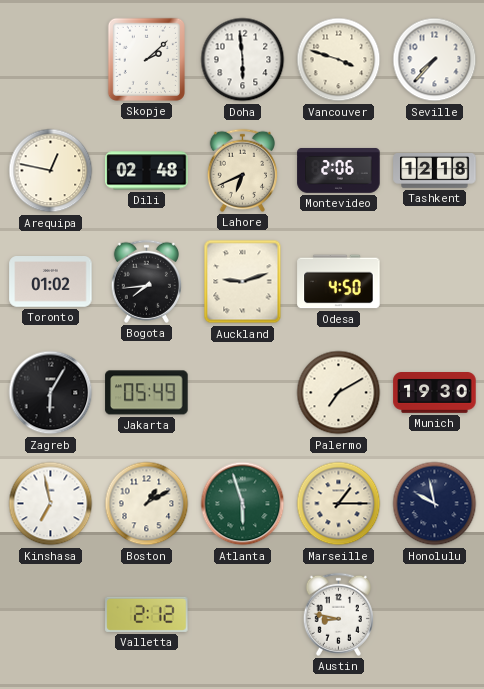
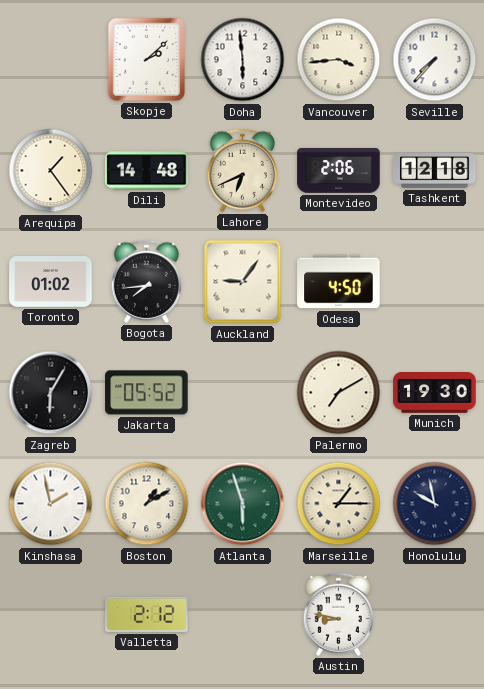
Vancouver: 3:48 -> 3:44 (339, 60)
Arequipa: 12:47 -> 1:24 (51, 171)
Dili: 02:48 -> 14:48 (147, 171)
Auckland: 9:12 -> 9:06 (243, 282)
Jakarta: 05:49 -> 05:52 (147, 393)
Kinshasa: 6:58 -> 1:58 (51, 504)
